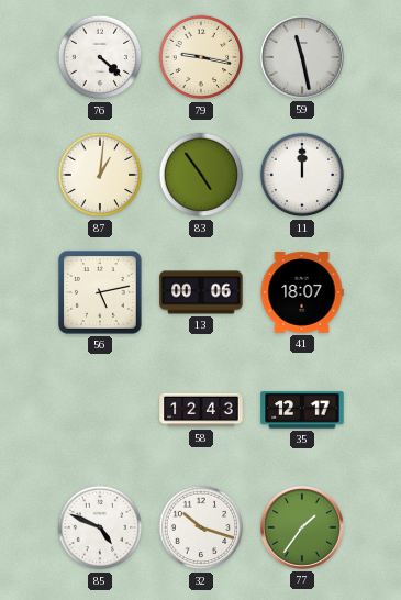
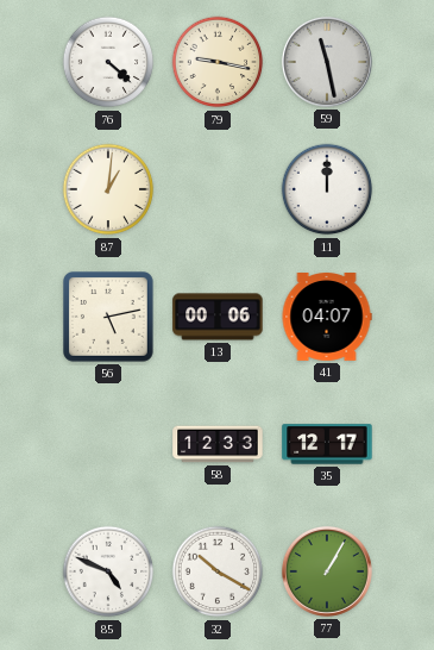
83: 4:54 -> none (201, 175)
41: 18:07 -> 04:07 (327, 317)
58: 12:43 -> 12:33 (218, 444)
32: 10:18 -> 10:20 (218, 571)
77: 1:36 -> 1:05 (327, 571)
